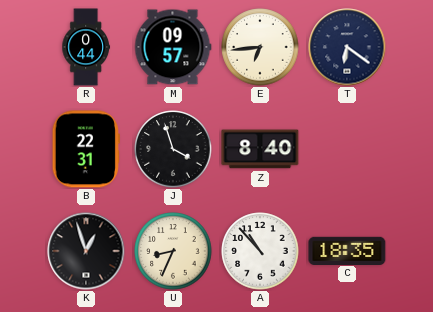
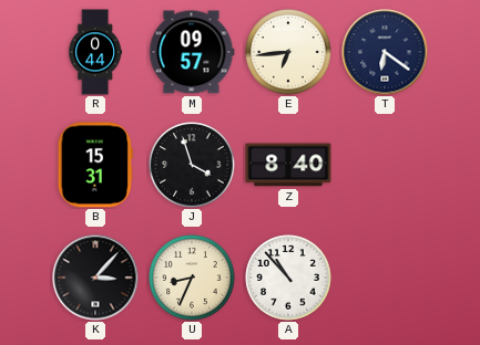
B: 22:31 -> 15:31 (95, 165)
K: 12:57 -> 3:07 (95, 278)
C: 18:35 -> none (347, 250)
